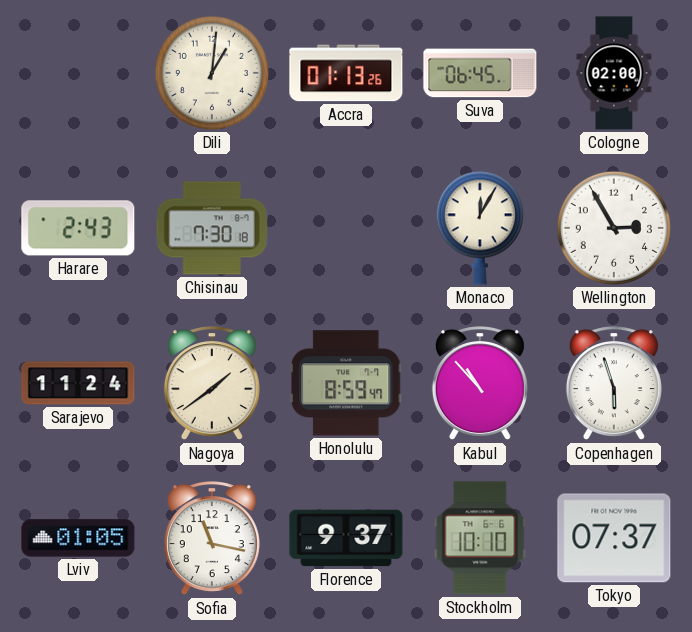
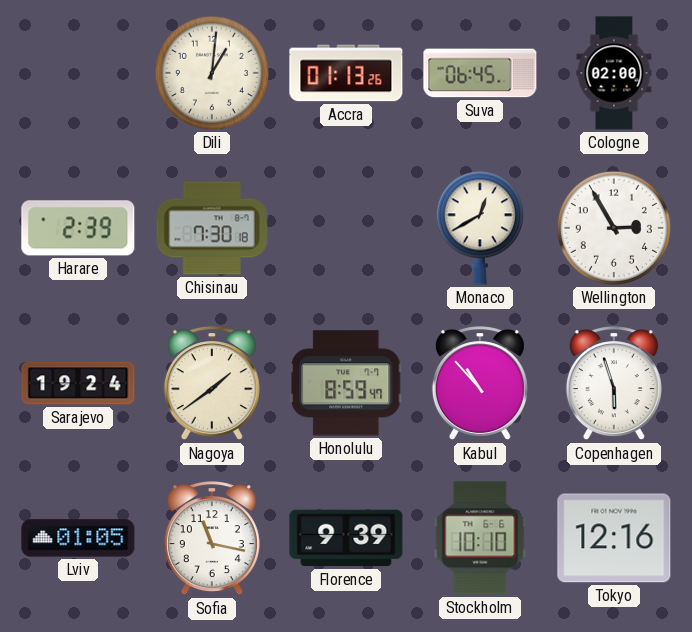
Harare: 2:43 -> 2:39 (78, 228)
Monaco: 12:05 -> 12:40 (480, 228)
Sarajevo: 11:24 -> 19:24 (78, 383)
Florence: 9:37 -> 9:39 (346, 538)
Tokyo: 07:37 -> 12:16 (614, 538)
